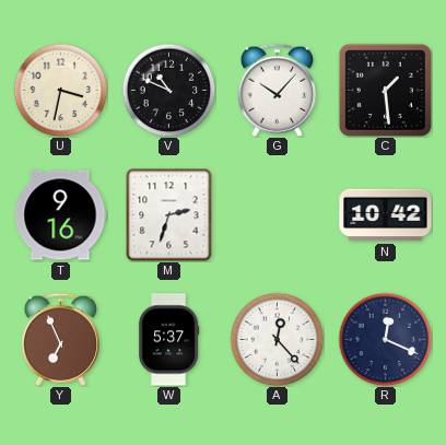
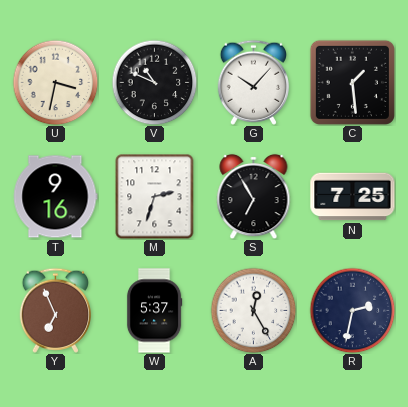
S: none -> 6:55 (254, 196)
N: 10:42 -> 7:25 (353, 197)
A: 12:23 -> 12:25 (253, 310)
R: 12:19 -> 2:32 (352, 310)
